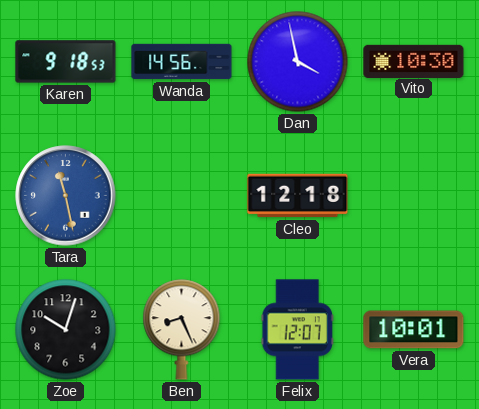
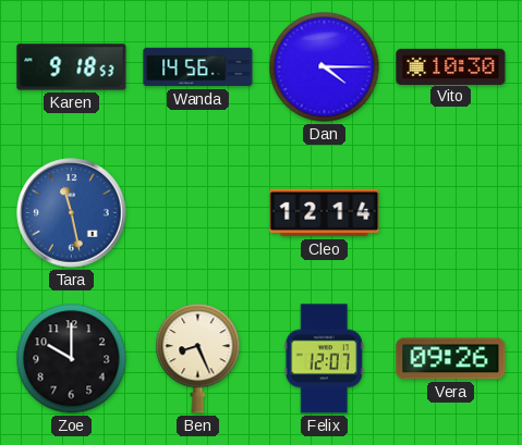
Dan: 3:58 -> 4:15 (325, 67)
Cleo: 12:18 -> 12:14 (325, 213)
Zoe: 10:03 -> 10:00 (72, 359)
Vera: 10:01 -> 09:26 (451, 359)
